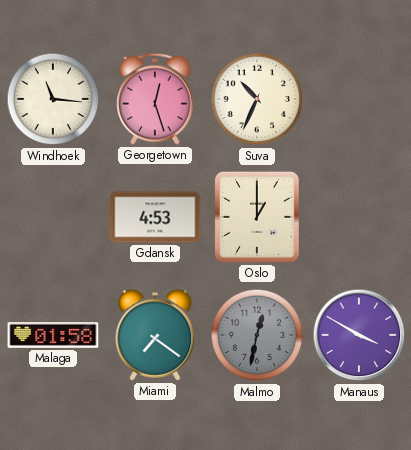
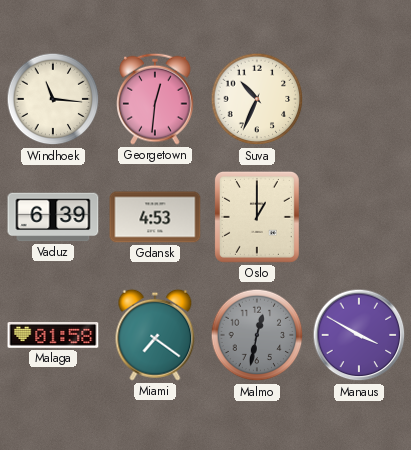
Georgetown: 12:27 -> 12:31 (155, 99)
Vaduz: none -> 6:39 (53, 217)
